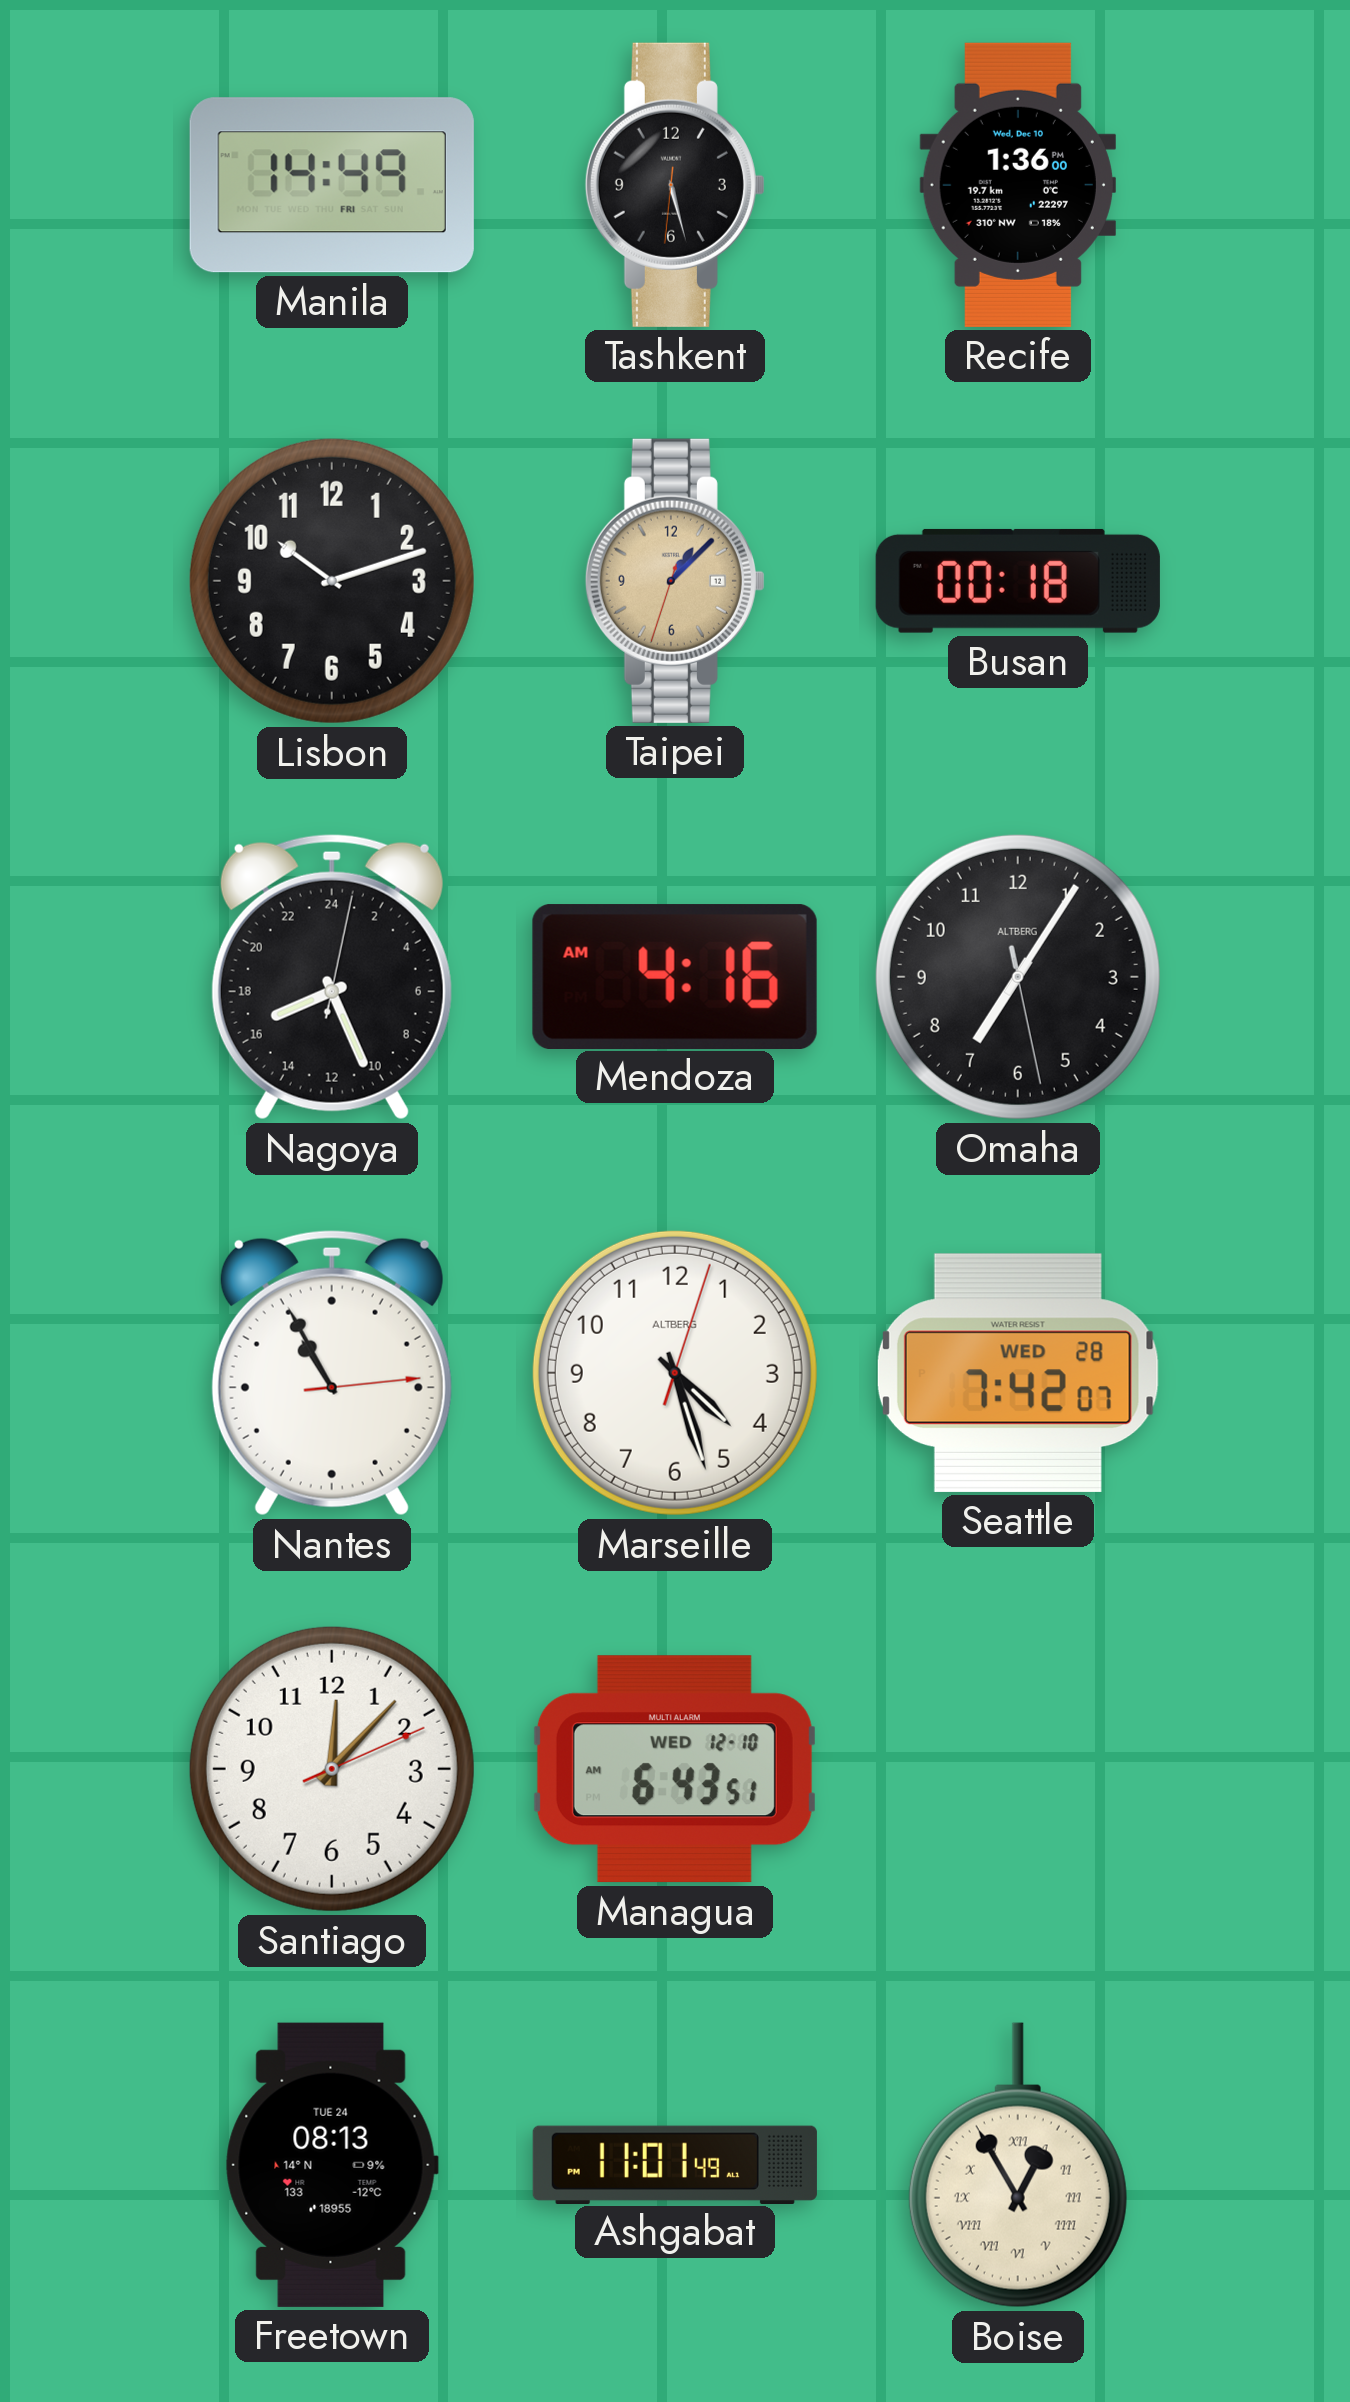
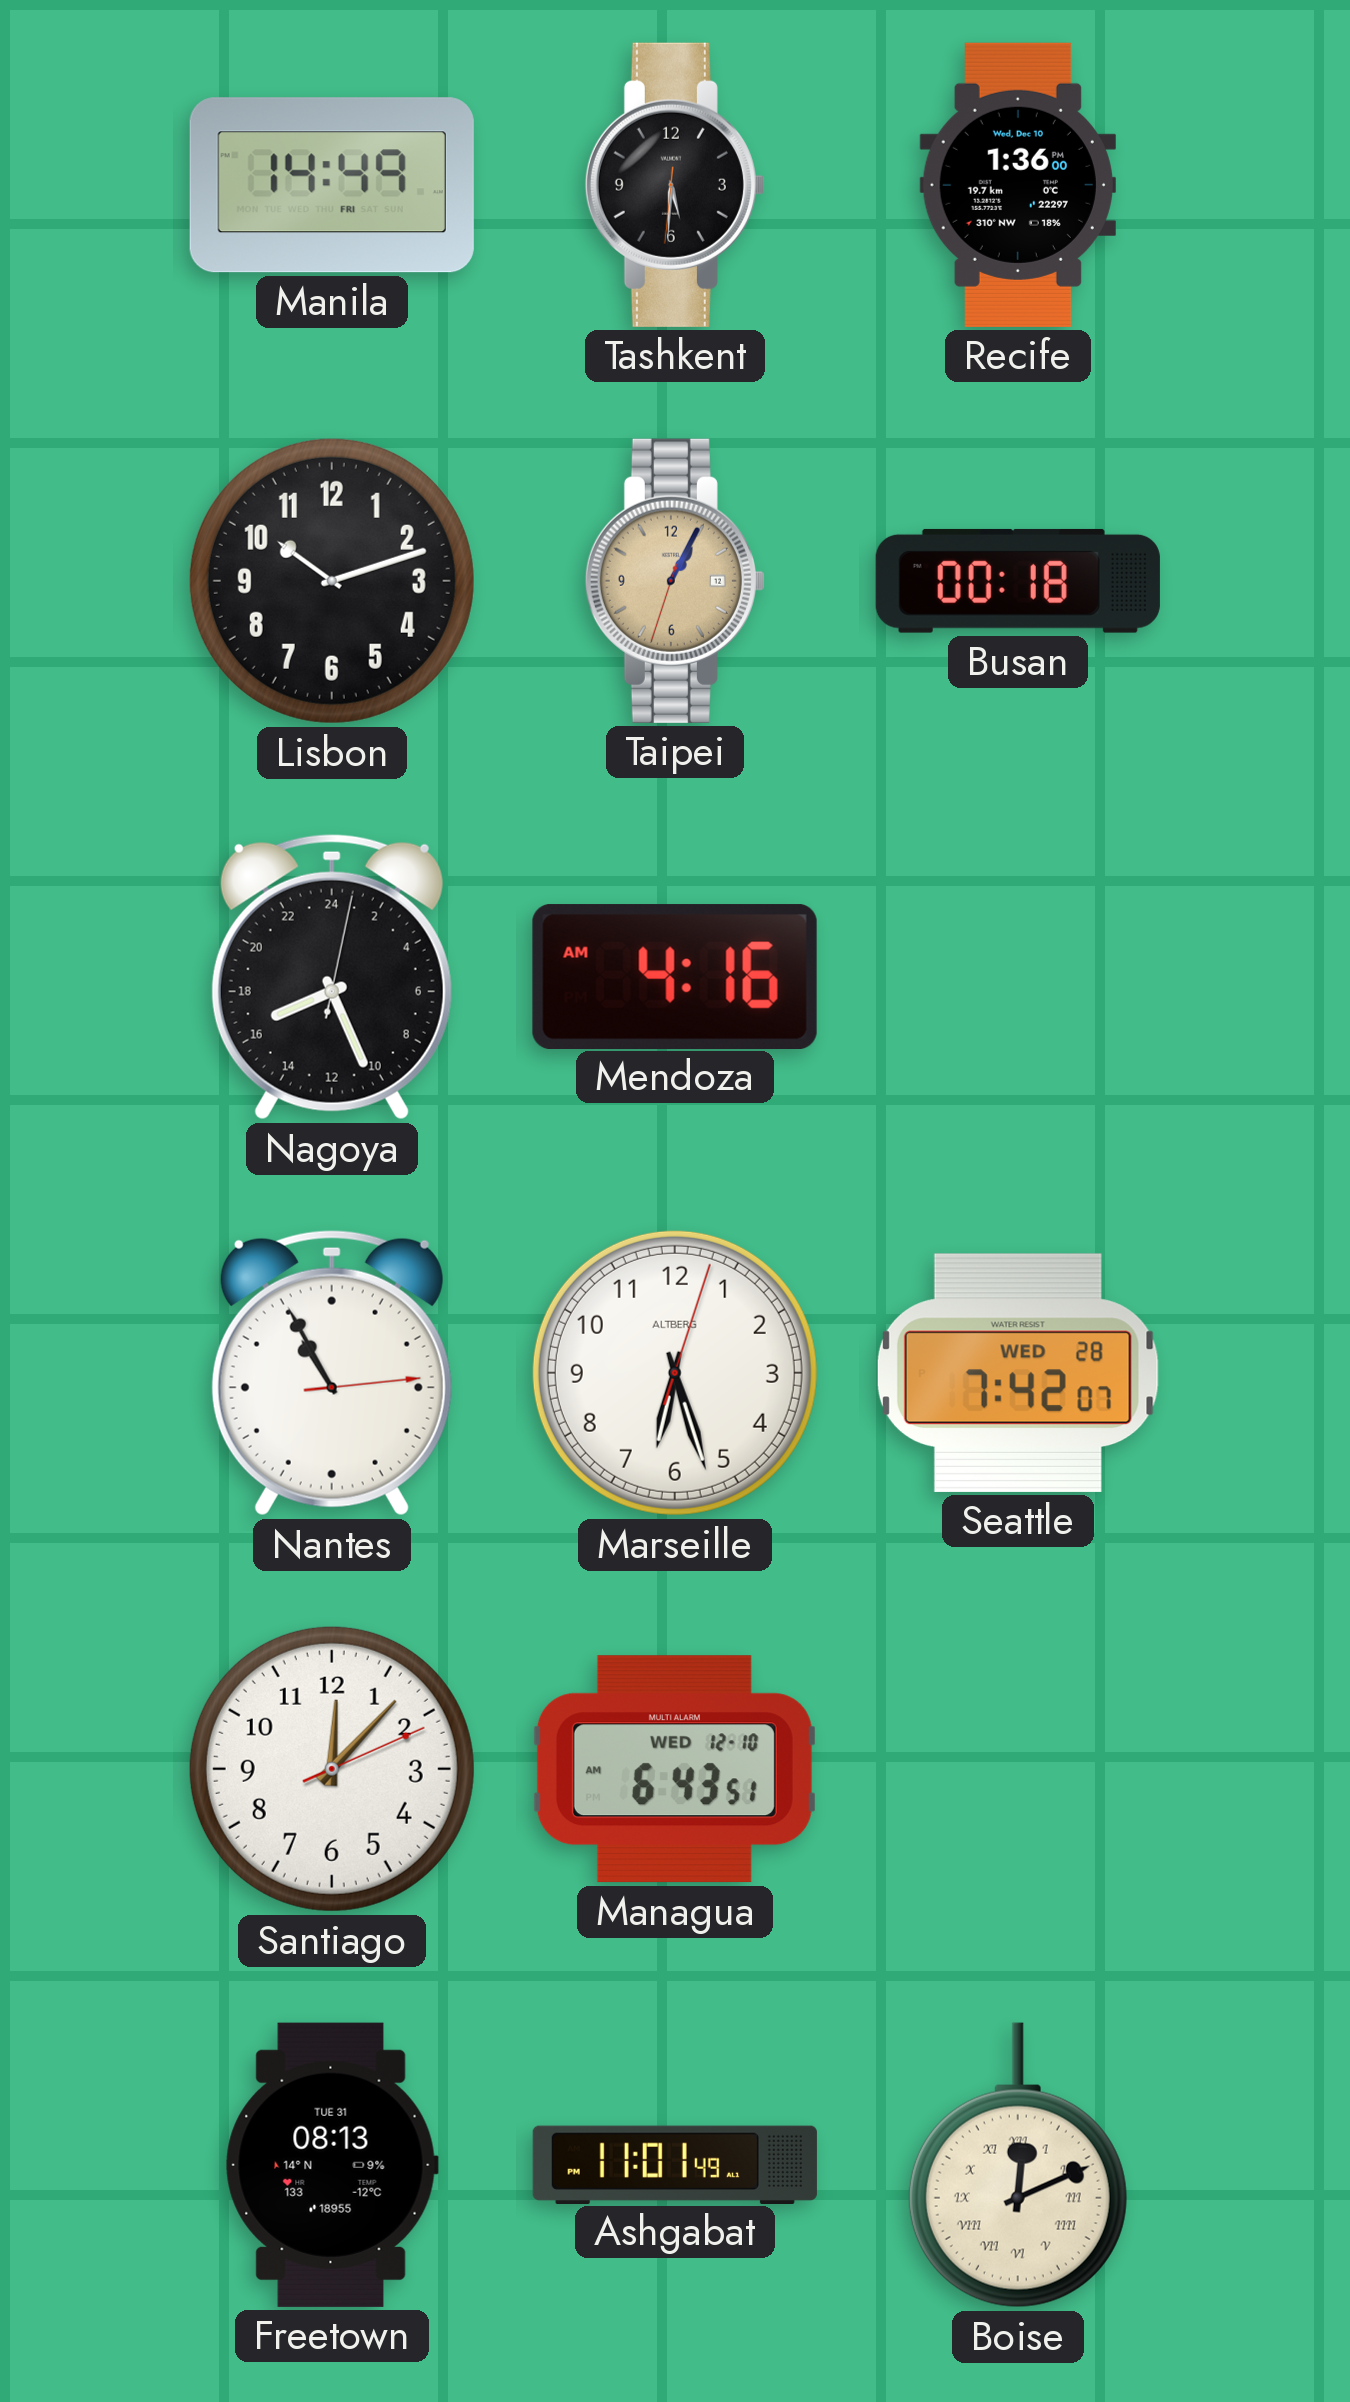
Tashkent: 5:27 -> 5:30 (675, 185)
Taipei: 1:07 -> 1:04 (675, 581)
Omaha: 7:05 -> none (1018, 977)
Marseille: 4:27 -> 6:27 (675, 1373)
Freetown date: TUE 24 -> TUE 31 (332, 2165)
Boise: 12:55 -> 12:11 (1018, 2165)
